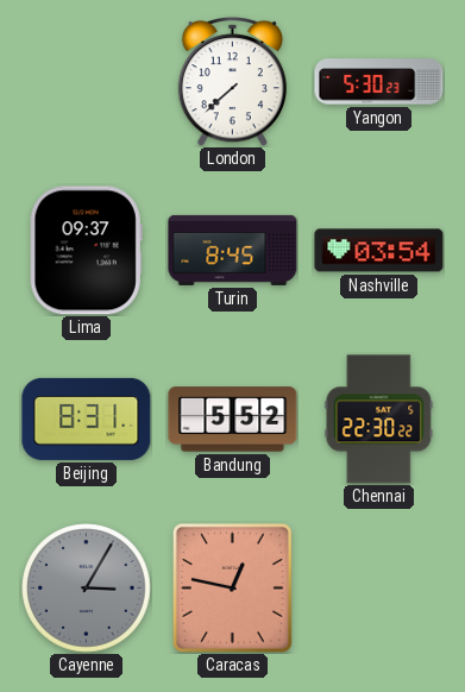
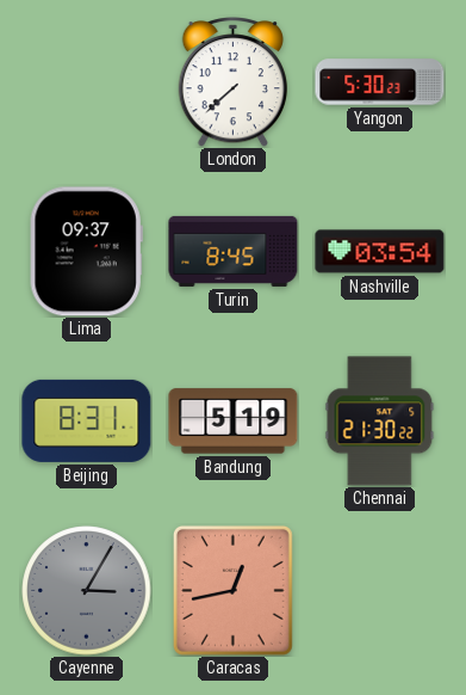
Bandung: 5:52 -> 5:19 (234, 422)
Chennai: 22:30 -> 21:30 (380, 422)
Caracas: 12:47 -> 12:43 (232, 590)
